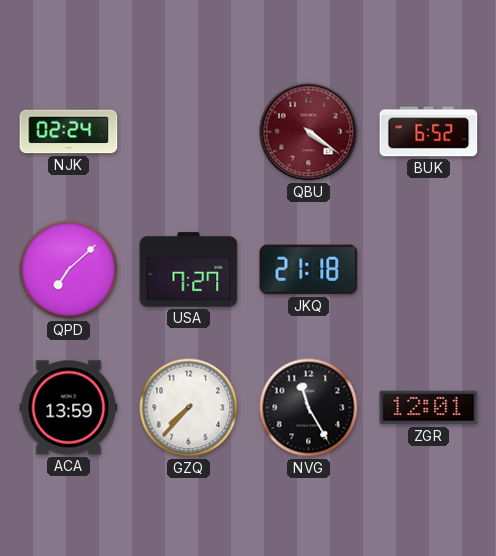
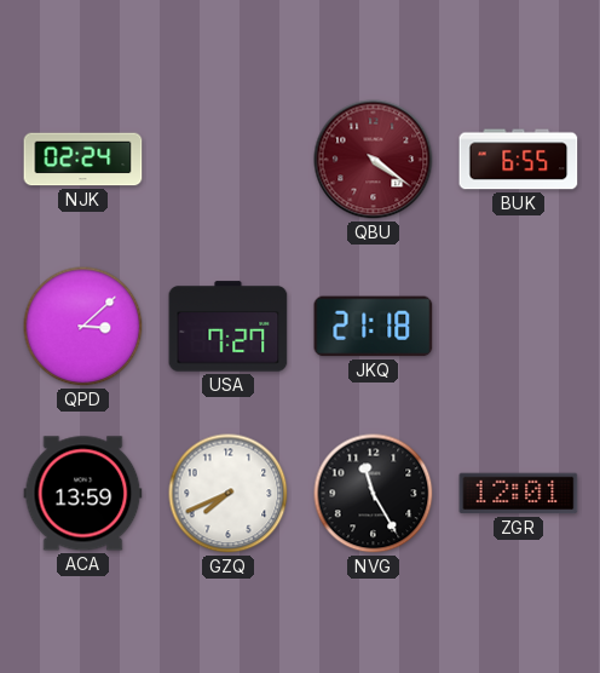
BUK: 6:52 -> 6:55 (519, 160)
QPD: 7:08 -> 3:08 (83, 327)
GZQ: 7:37 -> 7:41 (229, 494)
